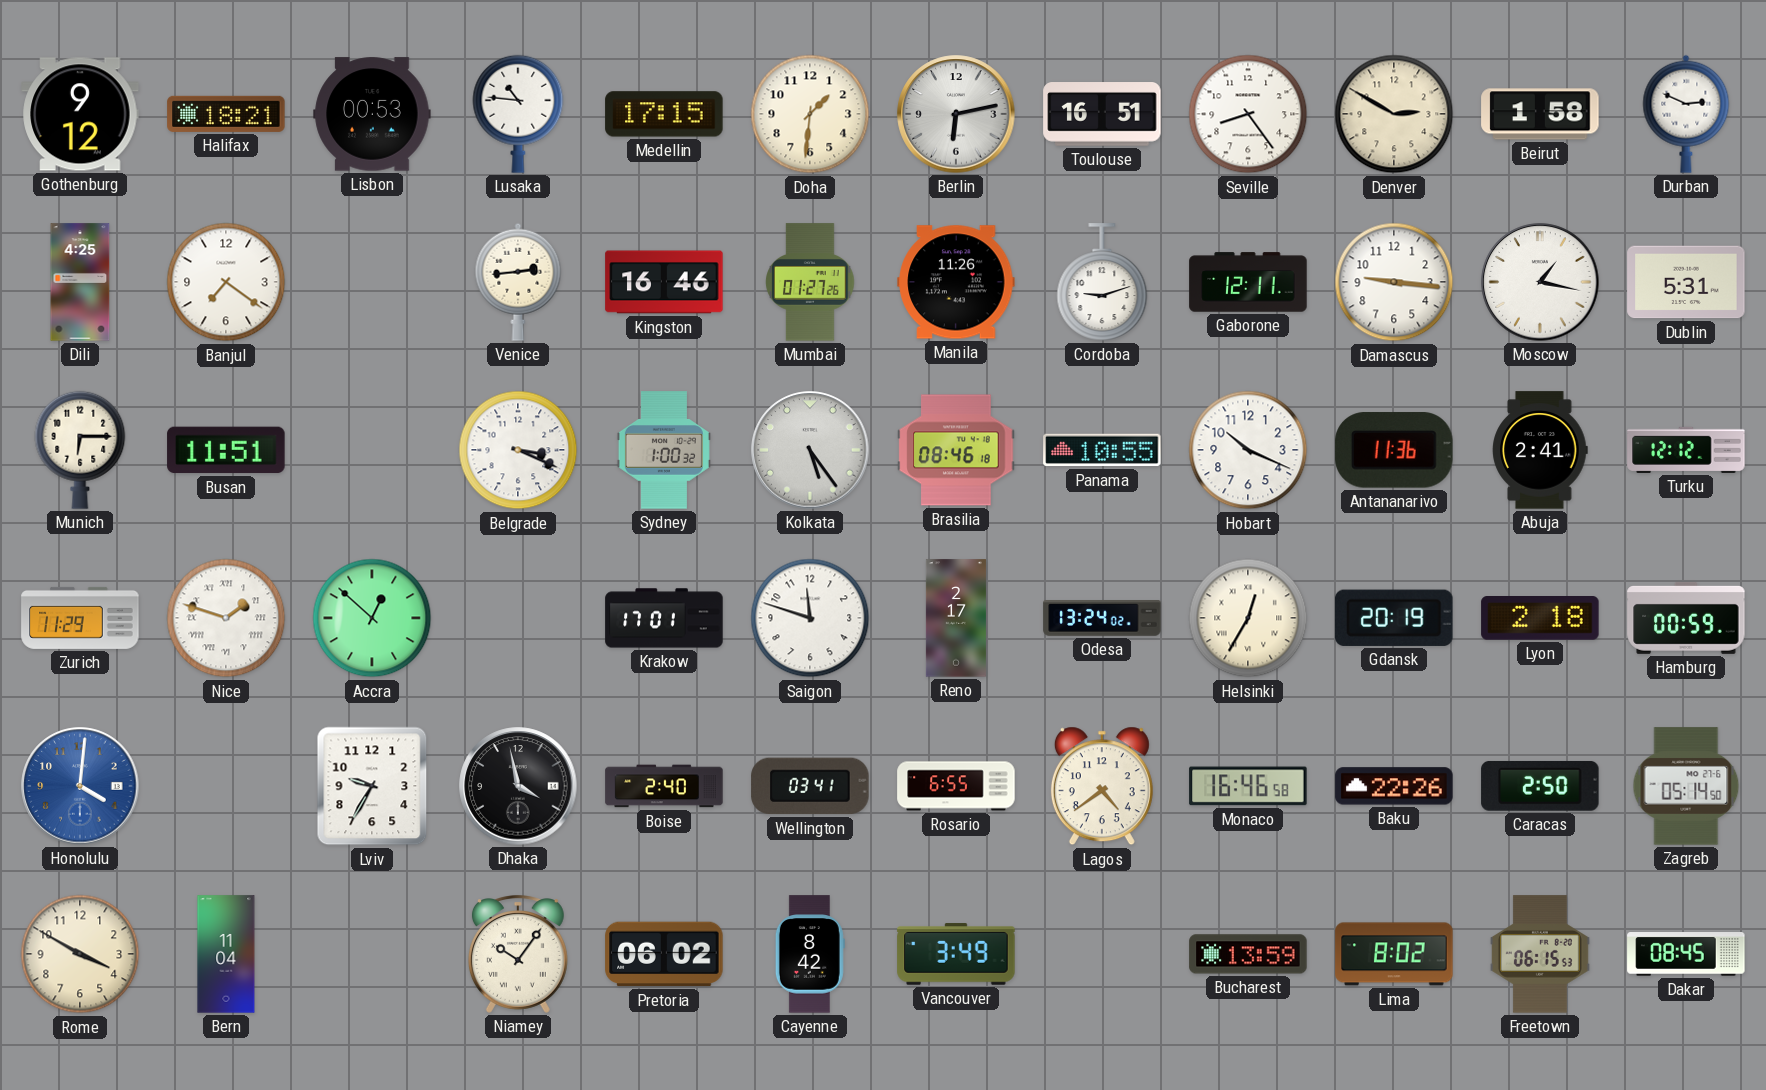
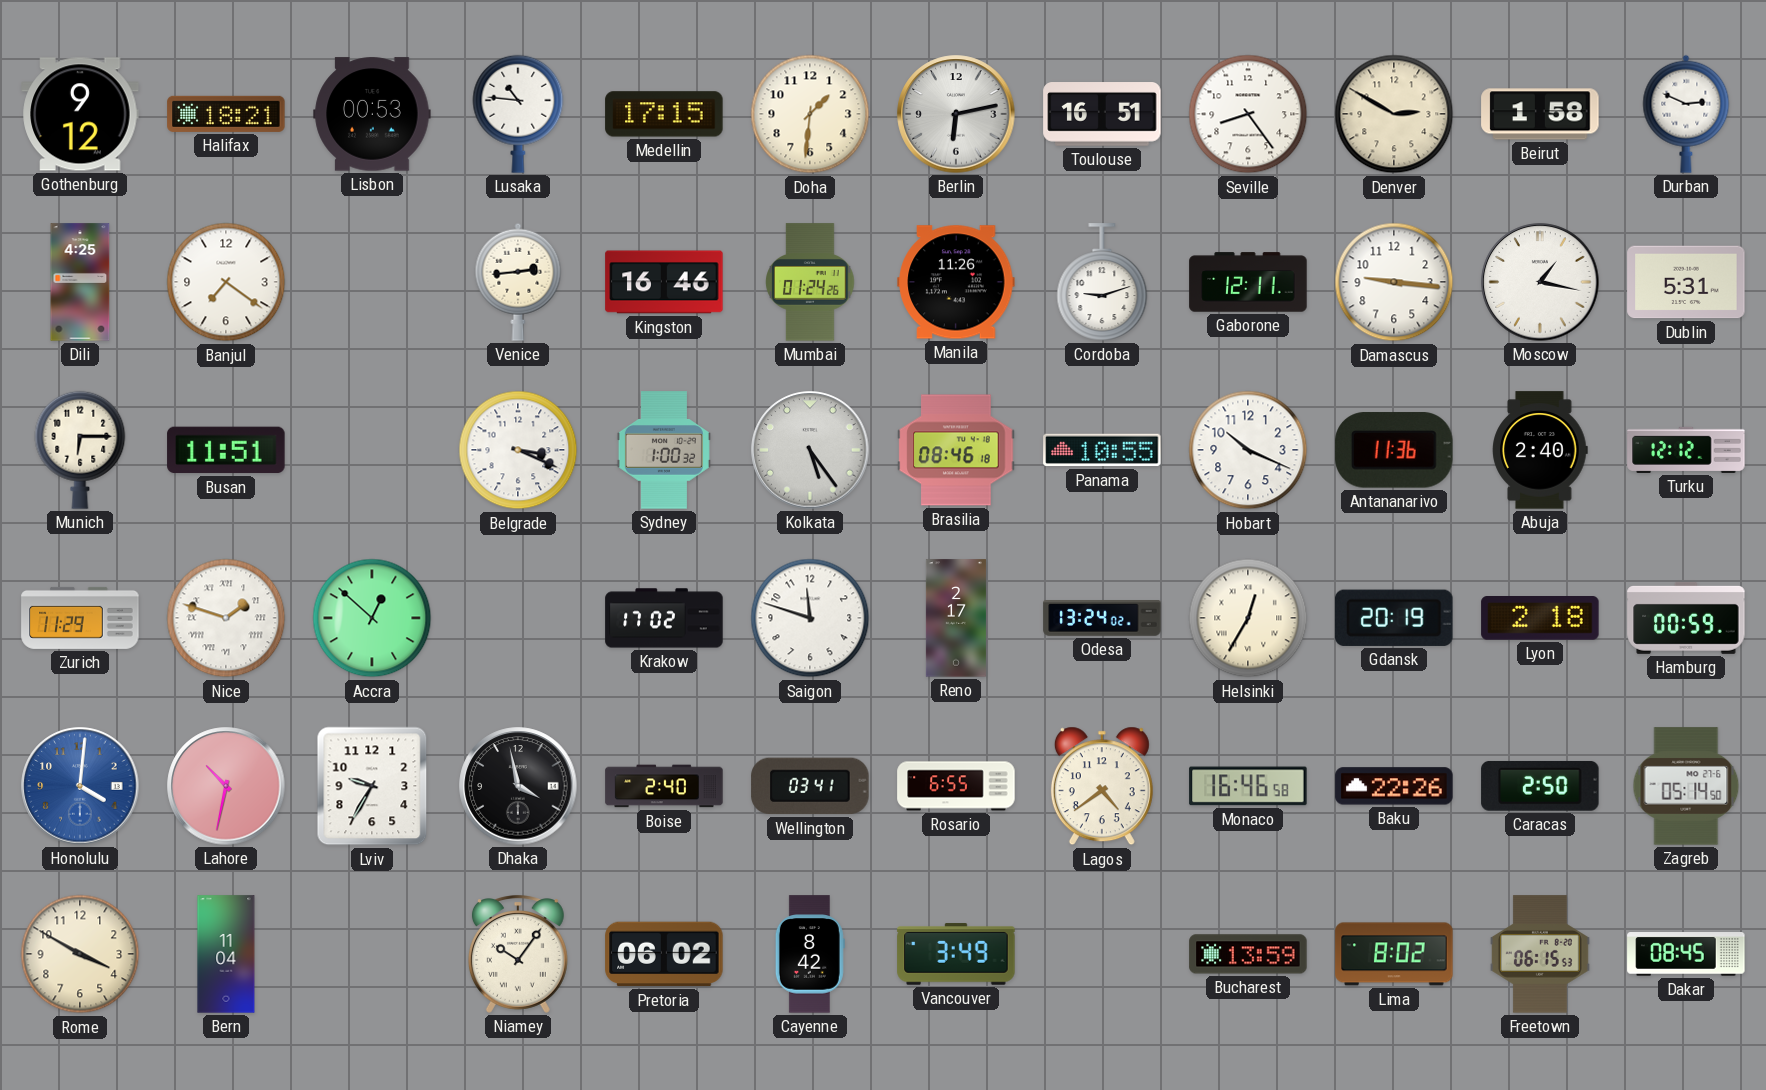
Mumbai: 01:27 -> 01:24 (810, 282)
Abuja: 2:41 -> 2:40 (1540, 450)
Krakow: 17:01 -> 17:02 (664, 618)
Lahore: none -> 10:32 (226, 786)
